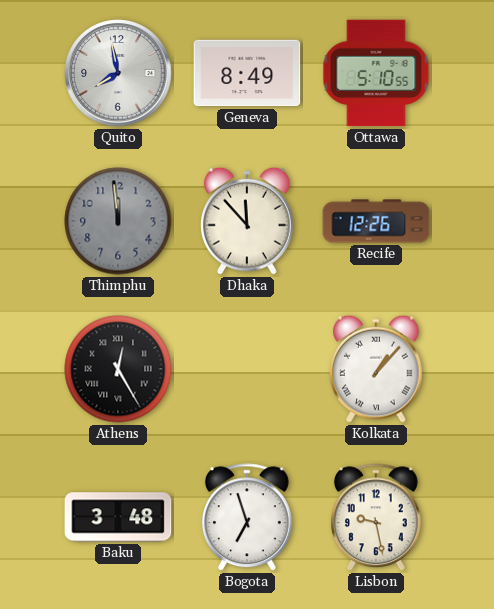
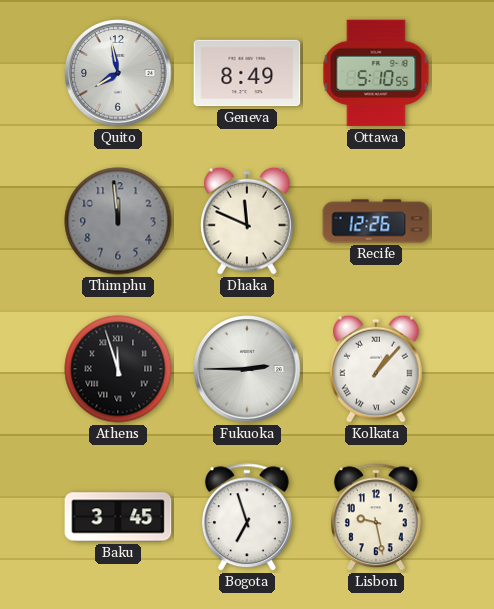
Dhaka: 11:53 -> 11:49 (247, 221)
Athens: 12:25 -> 11:57 (118, 369)
Fukuoka: none -> 2:45 (247, 369)
Baku: 3:48 -> 3:45 (118, 517)
